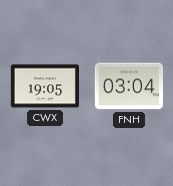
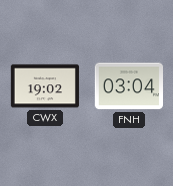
CWX: 19:05 -> 19:02 (45, 86)
